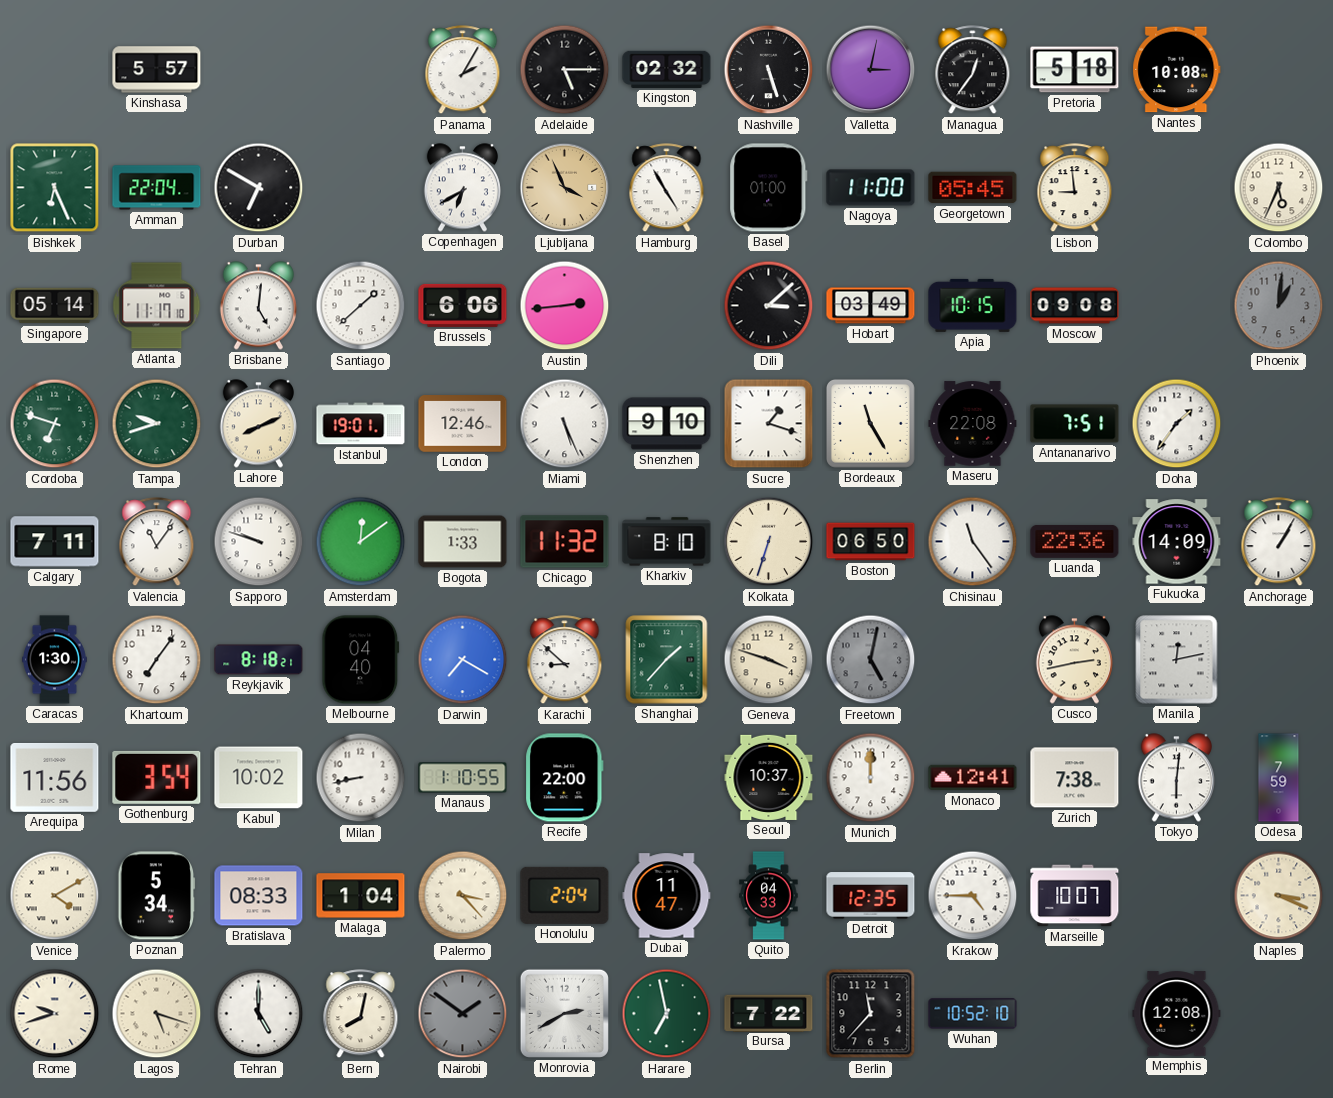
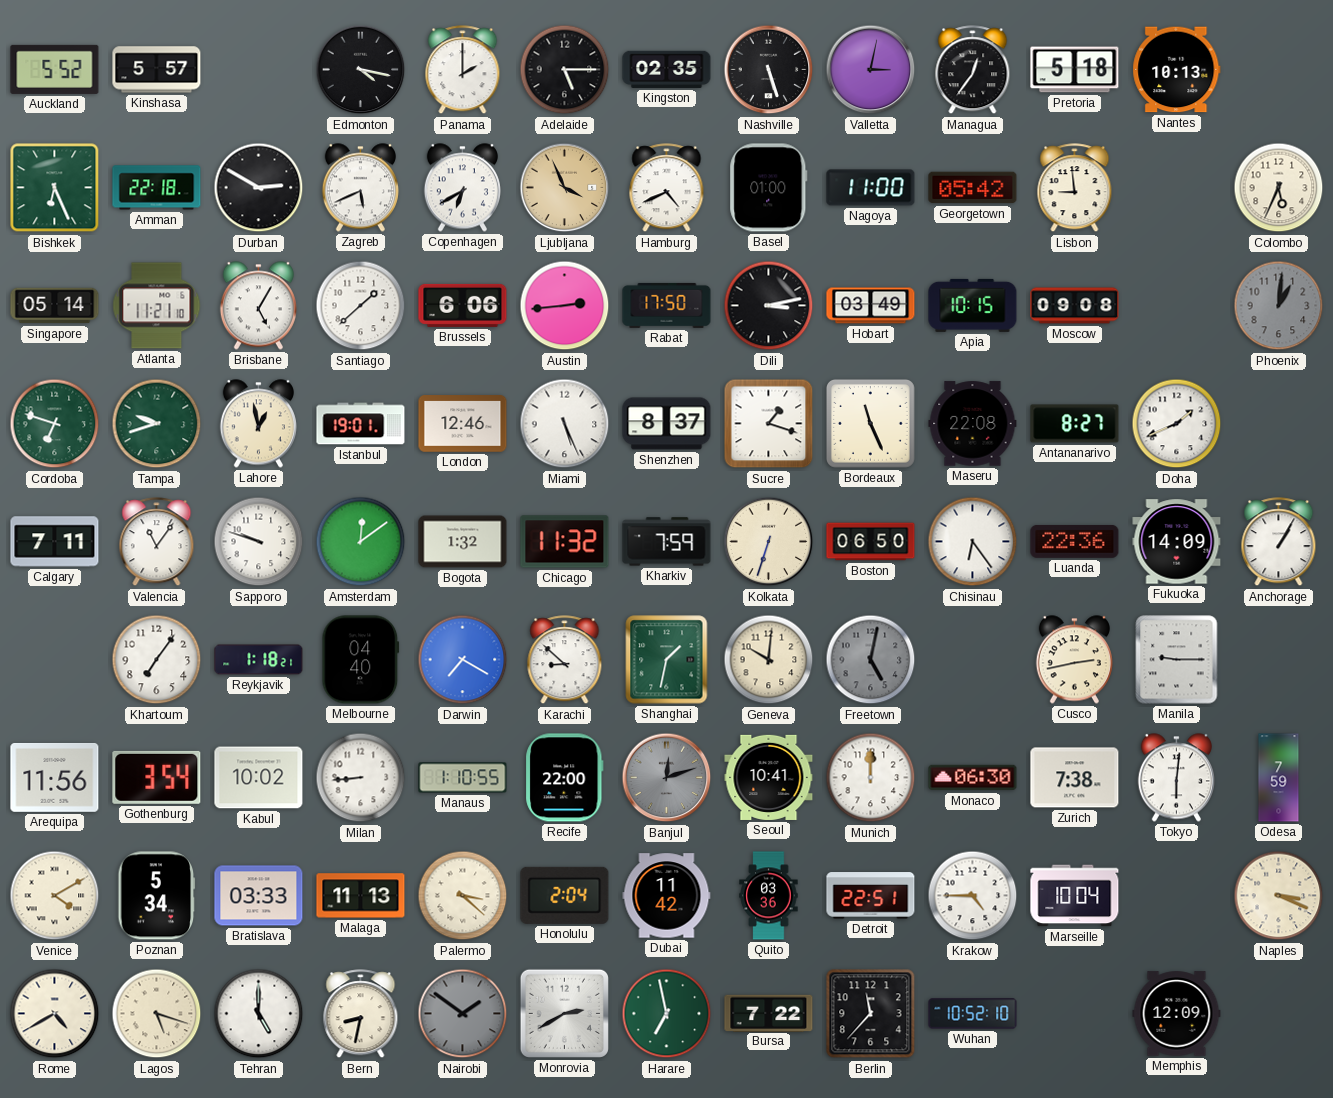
Auckland: none -> 5:52 (55, 69)
Edmonton: none -> 4:17 (361, 70)
Panama: 2:05 -> 2:00 (463, 70)
Kingston: 02:32 -> 02:35 (667, 69)
Nantes: 10:08 -> 10:13 (1177, 70)
Amman: 22:04 -> 22:18 (157, 188)
Durban: 6:50 -> 2:50 (259, 188)
Zagreb: none -> 5:41 (360, 188)
Hamburg: 4:55 -> 4:41 (667, 188)
Georgetown: 05:45 -> 05:42 (973, 188)
Atlanta: 11:17 -> 11:21 (157, 306)
Brisbane: 5:01 -> 5:05 (258, 306)
Rabat: none -> 17:50 (667, 305)
Dili: 3:08 -> 3:13 (769, 306)
Lahore: 8:11 -> 12:58 (258, 424)
Shenzhen: 9:10 -> 8:37 (667, 424)
Bordeaux: 11:25 -> 11:26 (870, 423)
Antananarivo: 7:51 -> 8:27 (1075, 424)
Doha: 1:36 -> 1:41 (1177, 424)
Bogota: 1:33 -> 1:32 (463, 542)
Kharkiv: 8:10 -> 7:59 (667, 542)
Chisinau: 11:24 -> 6:24 (973, 542)
Caracas: 1:30 -> none (55, 660)
Reykjavik: 8:18 -> 1:18 (259, 660)
Shanghai: 1:37 -> 1:32 (667, 660)
Geneva: 3:48 -> 10:01 (769, 660)
Manila: 12:13 -> 9:15 (1177, 660)
Milan: 8:43 -> 8:44 (361, 778)
Banjul: none -> 12:12 (667, 778)
Seoul: 10:37 -> 10:41 (769, 777)
Monaco: 12:41 -> 06:30 (973, 778)
Bratislava: 08:33 -> 03:33 (259, 896)
Malaga: 1:04 -> 11:13 (361, 896)
Palermo: 3:23 -> 3:22 (463, 896)
Dubai: 11:47 -> 11:42 (667, 896)
Quito: 04:33 -> 03:36 (769, 896)
Detroit: 12:35 -> 22:51 (871, 896)
Marseille: 10:07 -> 10:04 (1075, 896)
Rome: 9:42 -> 4:40 (55, 1014)
Bern: 8:02 -> 8:32 (361, 1014)
Memphis: 12:08 -> 12:09 (1177, 1014)
